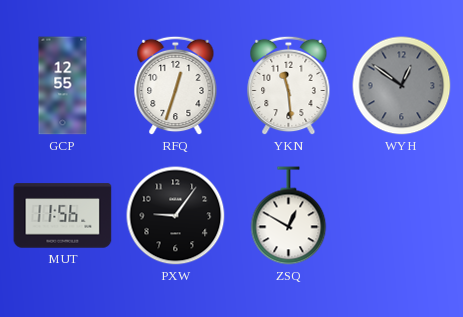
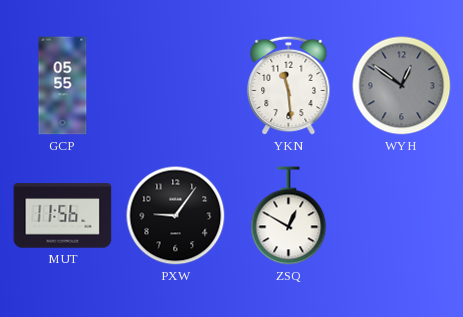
GCP: 12:55 -> 05:55 (63, 86)
RFQ: 12:33 -> none (176, 86)
